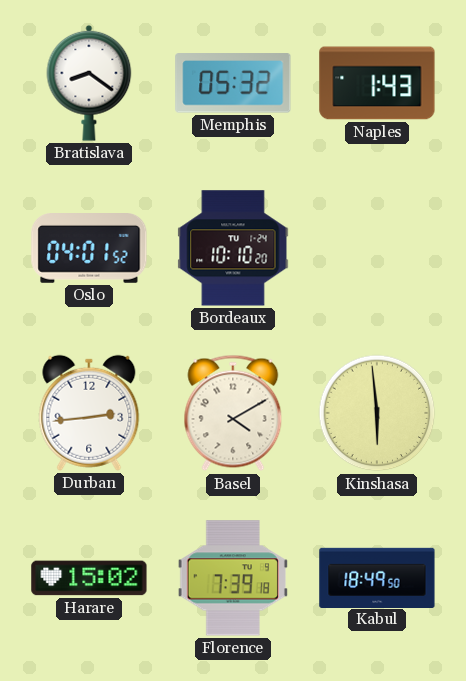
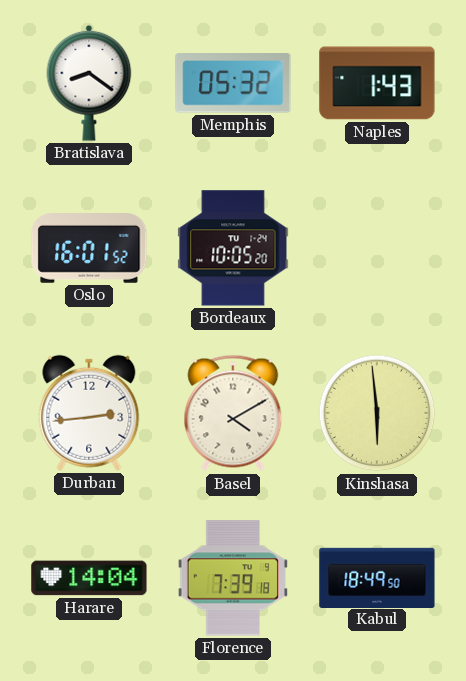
Oslo: 04:01 -> 16:01 (89, 249)
Bordeaux: 10:10 -> 10:05 (233, 248)
Harare: 15:02 -> 14:04 (89, 578)
